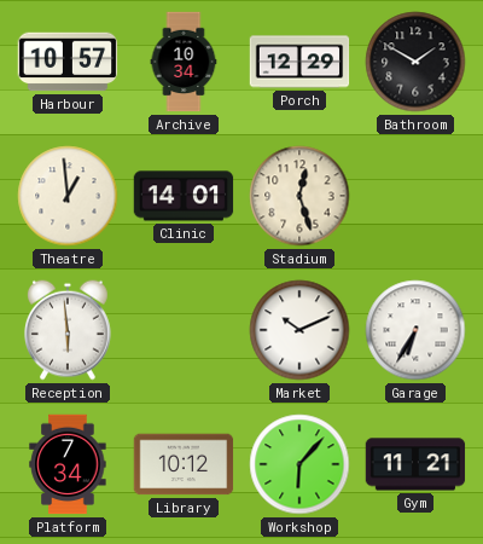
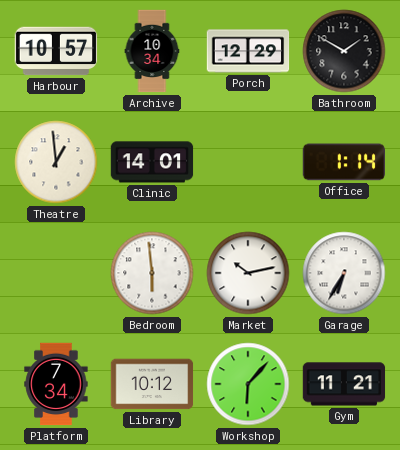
Stadium: 12:27 -> none (299, 196)
Office: none -> 1:14 (344, 162)
Reception: 5:59 -> none (69, 330)
Bedroom: none -> 5:59 (152, 273)
Market: 10:11 -> 10:13 (248, 273)
